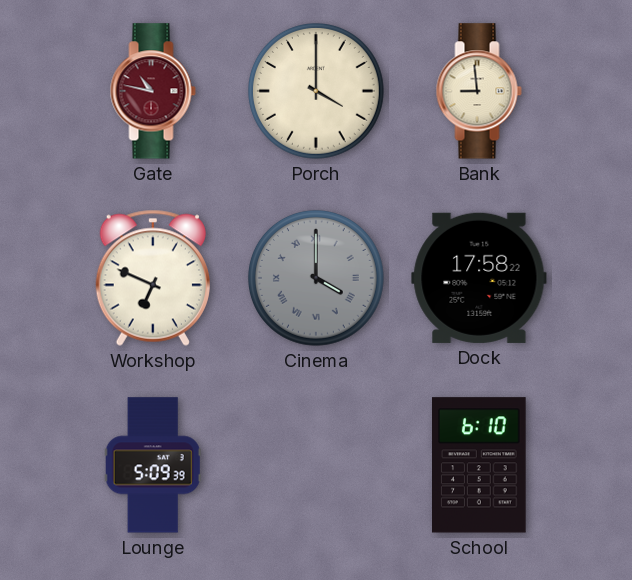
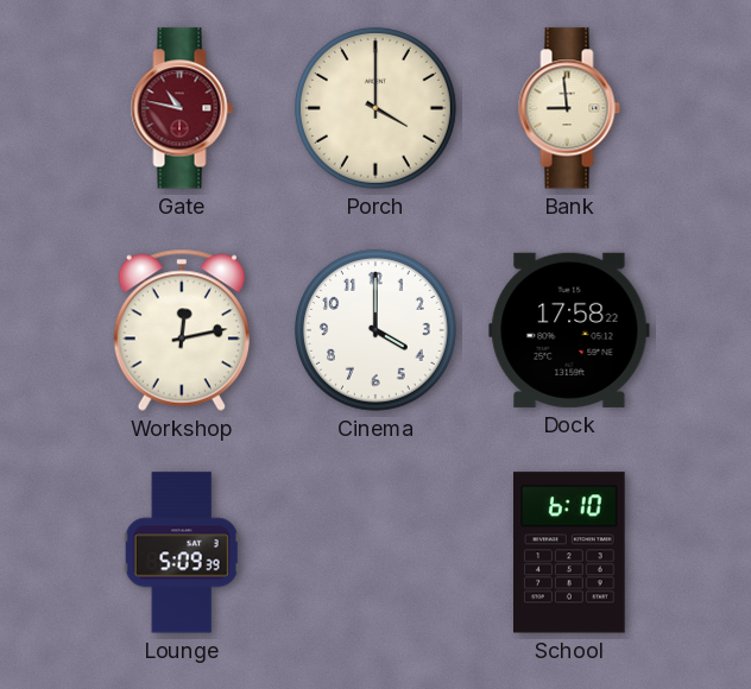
Workshop: 6:49 -> 12:13 (182, 330)
Cinema dial: grey -> white (375, 330)
Cinema numerals: Roman -> Arabic (375, 330)
